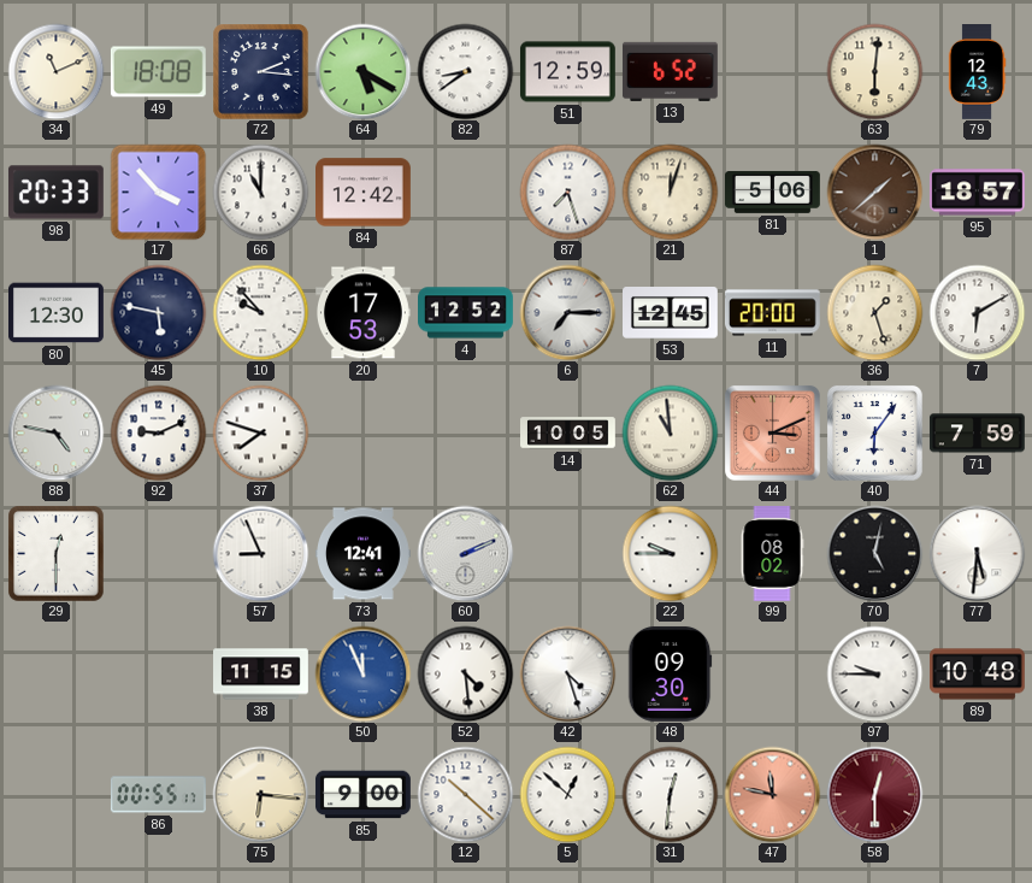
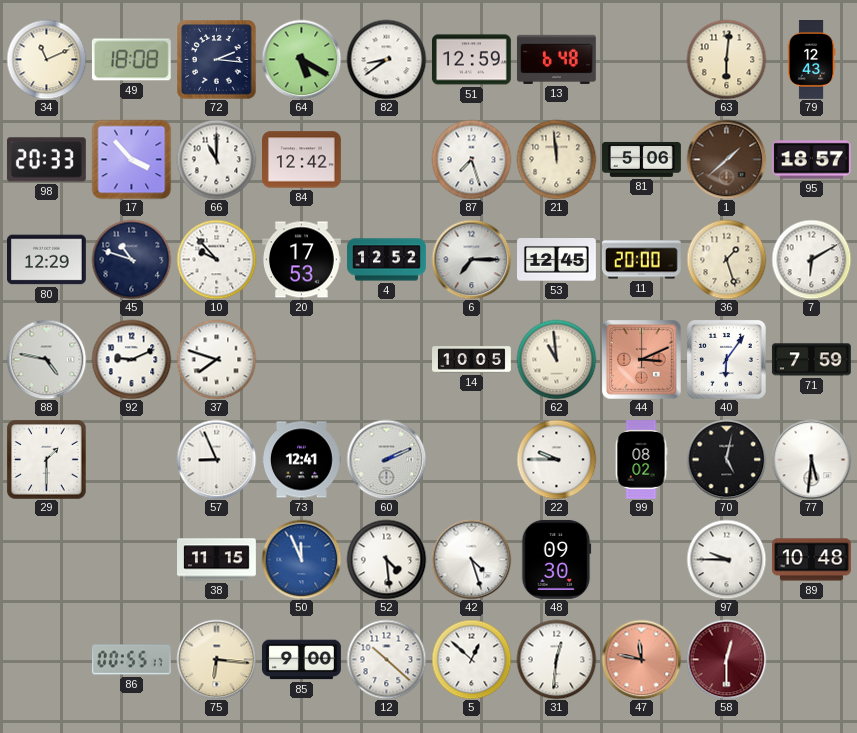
13: 6:52 -> 6:48 (556, 59)
21: 12:03 -> 11:59 (556, 159)
80: 12:30 -> 12:29 (47, 260)
45: 5:47 -> 10:48 (131, 259)
29: 12:30 -> 1:30 (46, 459)
